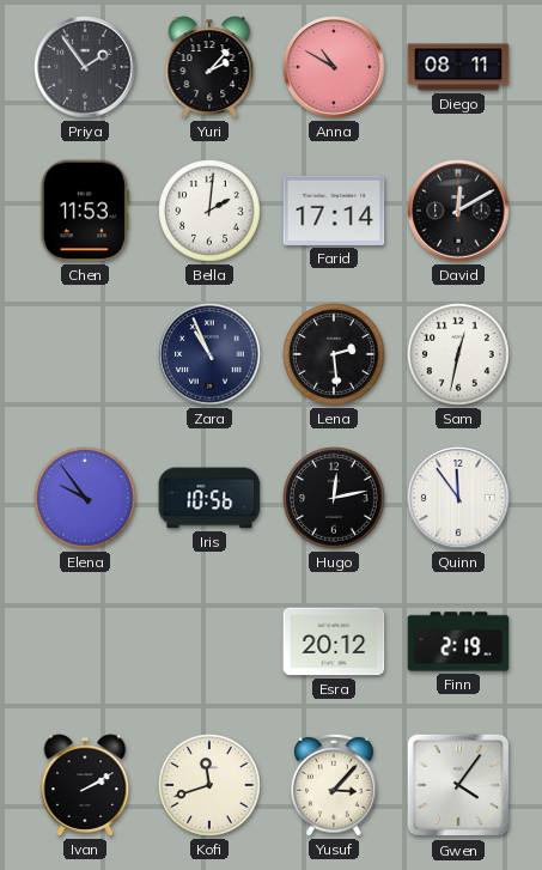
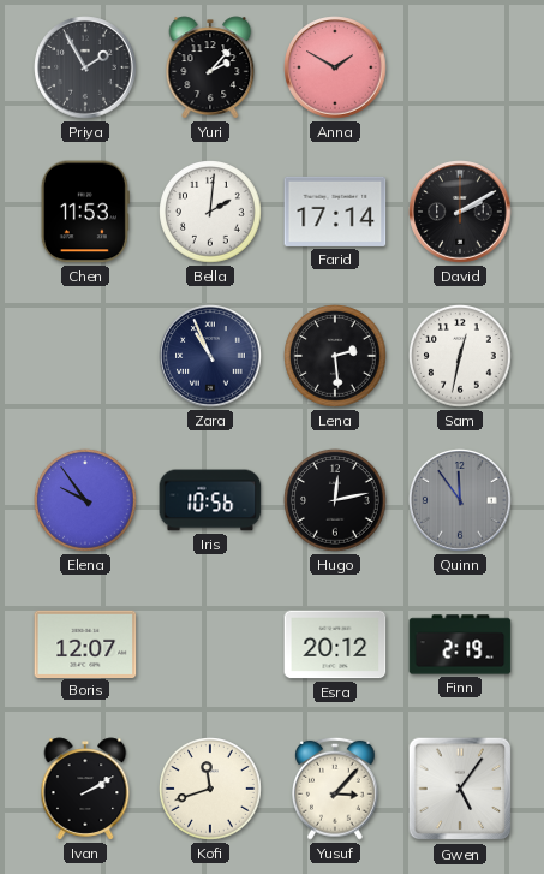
Priya: 1:54 -> 1:55 (85, 67)
Anna: 10:50 -> 1:50 (335, 67)
Diego: 08:11 -> none (458, 67)
David: 12:10 -> 2:10 (460, 212)
Quinn dial: white -> grey (460, 500)
Boris: none -> 12:07 (85, 643)
Gwen: 4:06 -> 5:06 (460, 789)
